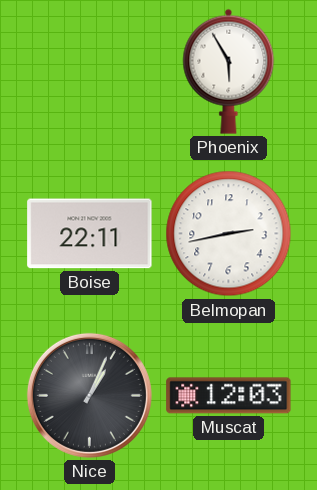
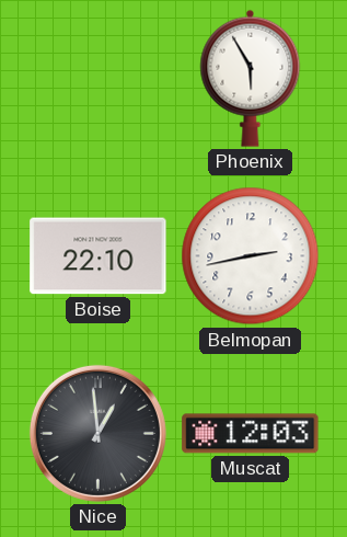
Boise: 22:11 -> 22:10 (99, 256)
Nice: 1:04 -> 12:59 (97, 433)
